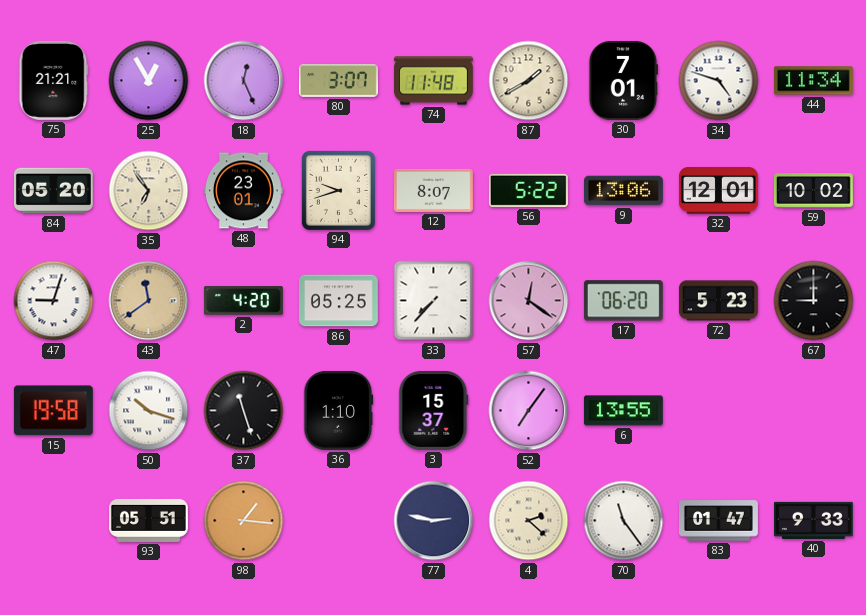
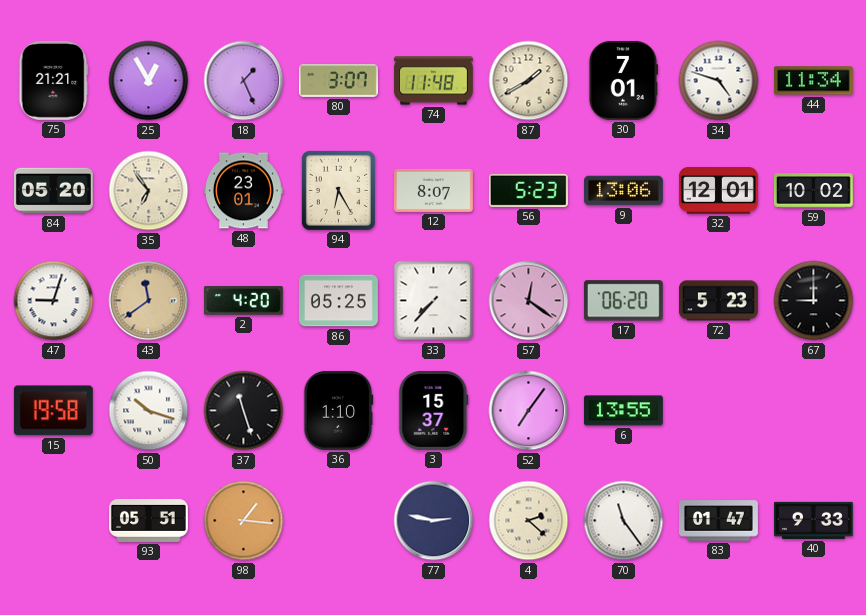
18: 12:26 -> 1:26 (244, 81)
94: 9:42 -> 6:25 (338, 190)
56: 5:22 -> 5:23 (528, 190)
